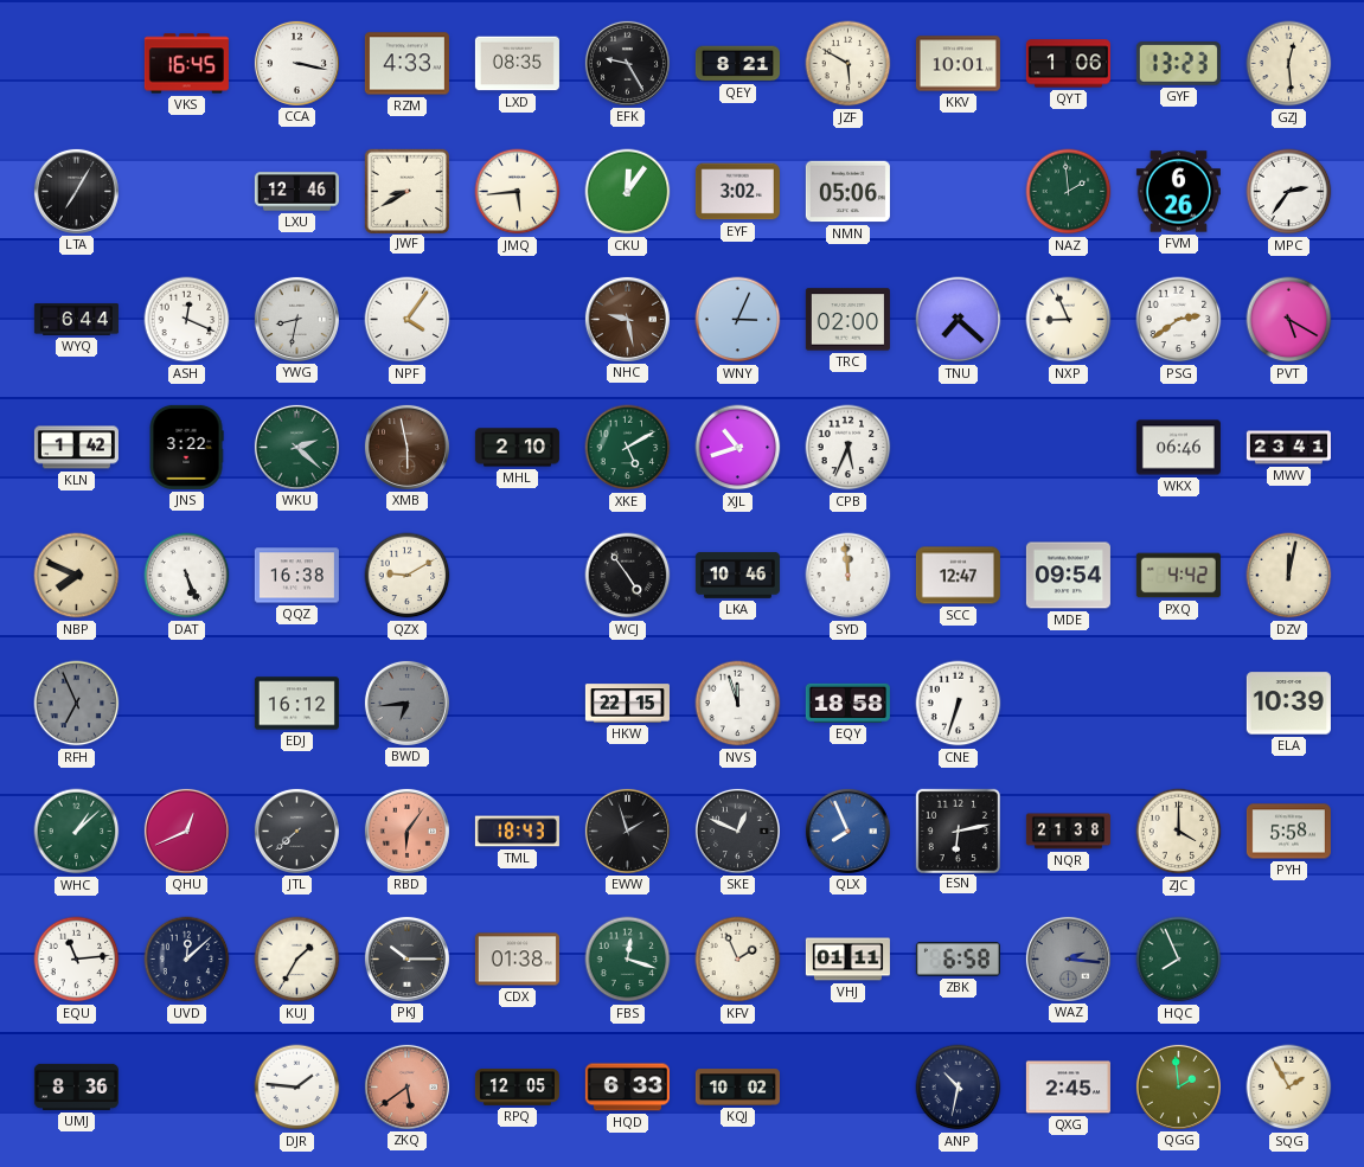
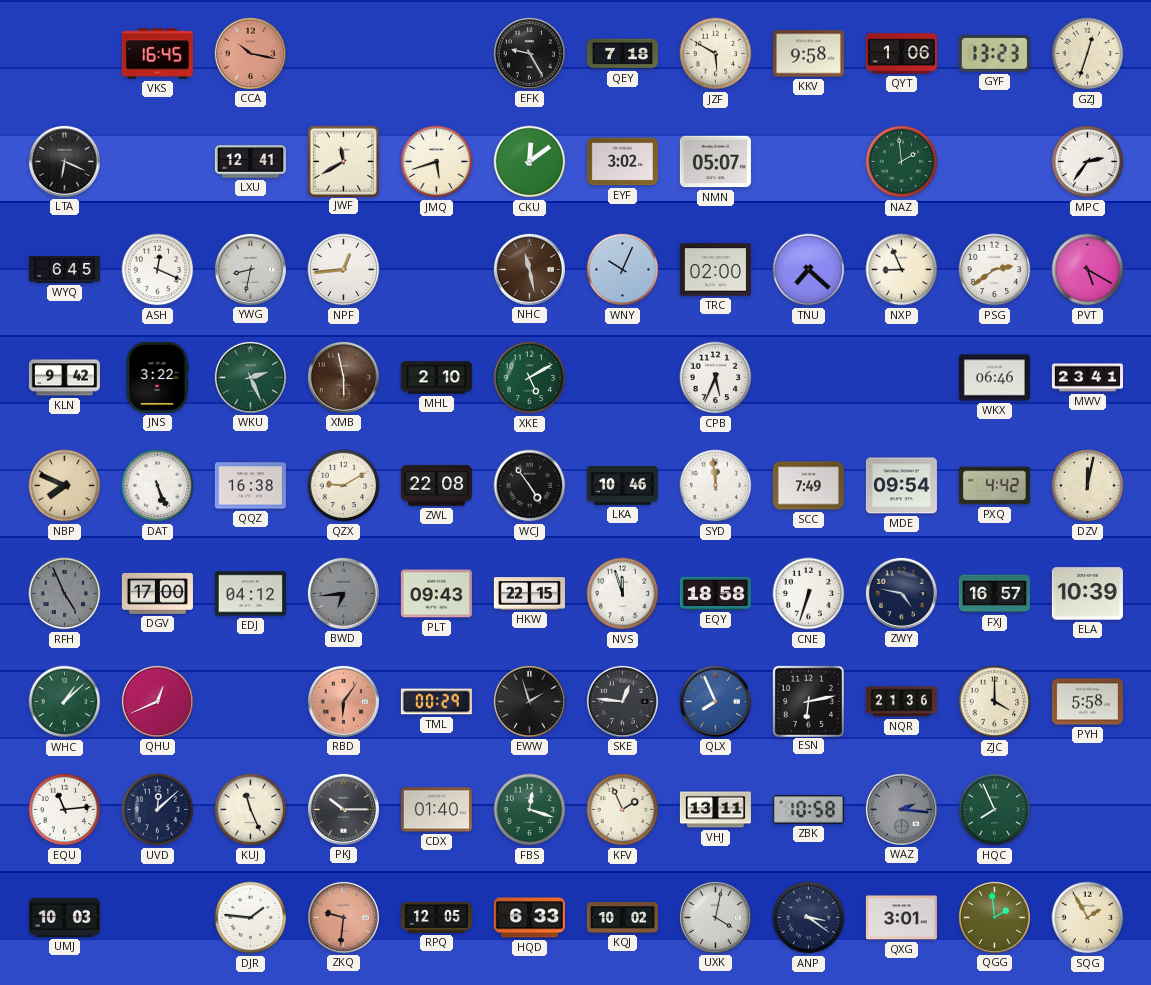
CCA: 3:17 -> 10:17 (250, 53)
CCA dial: white -> salmon (250, 53)
RZM: 4:33 -> none (406, 64)
LXD: 08:35 -> none (517, 64)
QEY: 8:21 -> 7:18 (622, 54)
KKV: 10:01 -> 9:58 (808, 54)
GZJ: 12:29 -> 12:33 (1088, 54)
LTA: 7:05 -> 6:19 (64, 161)
LXU: 12:46 -> 12:41 (250, 162)
JWF: 8:40 -> 11:40 (343, 161)
JMQ: 5:44 -> 5:42 (437, 162)
CKU: 12:06 -> 12:09 (530, 162)
NMN: 05:06 -> 05:07 (715, 162)
FVM: 6:26 -> none (1178, 192)
WYQ: 6:44 -> 6:45 (64, 270)
NPF: 4:06 -> 12:44 (344, 270)
NHC: 9:28 -> 11:28 (529, 269)
WNY: 3:04 -> 10:04 (623, 270)
KLN: 1:42 -> 9:42 (64, 378)
WKU: 2:22 -> 2:26 (250, 377)
XJL: 10:42 -> none (738, 448)
ZWL: none -> 22:08 (436, 486)
SCC: 12:47 -> 7:49 (808, 486)
RFH: 6:56 -> 4:56 (65, 594)
DGV: none -> 17:00 (157, 593)
EDJ: 16:12 -> 04:12 (250, 594)
PLT: none -> 09:43 (436, 594)
ZWY: none -> 4:47 (901, 593)
FXJ: none -> 16:57 (994, 594)
JTL: 7:38 -> none (296, 831)
TML: 18:43 -> 00:29 (436, 702)
SKE: 12:49 -> 12:46 (622, 701)
NQR: 21:38 -> 21:36 (901, 702)
KUJ: 1:35 -> 11:26 (251, 810)
CDX: 01:38 -> 01:40 (436, 810)
VHJ: 01:11 -> 13:11 (715, 810)
ZBK: 6:58 -> 10:58 (808, 810)
UMJ: 8:36 -> 10:03 (64, 917)
ZKQ: 5:39 -> 9:31 (343, 917)
UXK: none -> 4:02 (715, 917)
ANP: 10:32 -> 3:21 (809, 918)
QXG: 2:45 -> 3:01 (901, 918)
